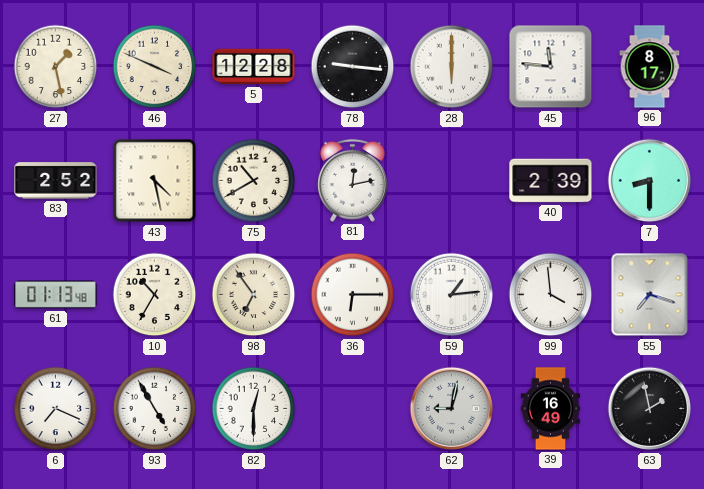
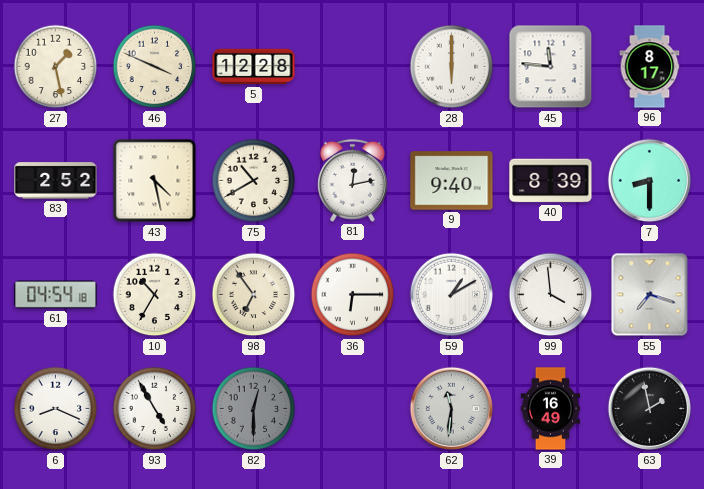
78: 9:16 -> none (353, 67)
9: none -> 9:40 (452, 181)
40: 2:39 -> 8:39 (551, 181)
61: 01:13 -> 04:54 (56, 295)
59: 1:14 -> 1:10 (452, 295)
6: 7:19 -> 8:19 (56, 409)
82 dial: white -> grey (254, 409)
62: 9:02 -> 11:31 (452, 409)
